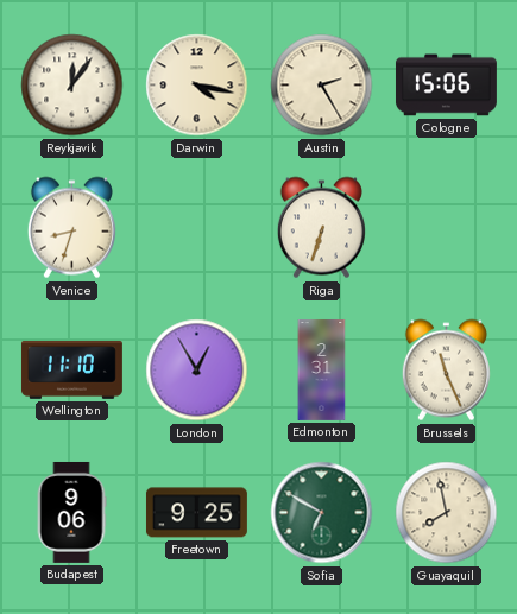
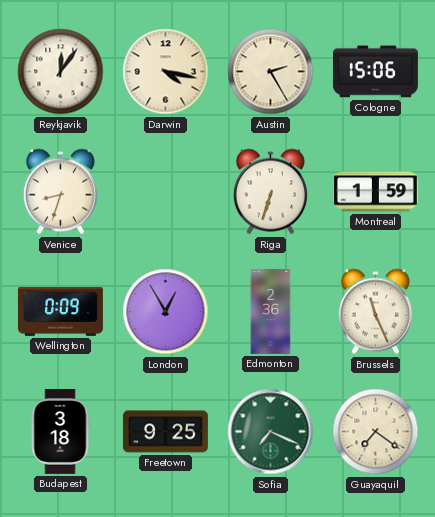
Montreal: none -> 1:59 (375, 192)
Wellington: 11:10 -> 0:09 (60, 312)
Edmonton: 2:31 -> 2:36 (271, 311)
Budapest: 9:06 -> 3:18 (60, 431)
Sofia: 6:50 -> 7:19 (271, 432)
Guayaquil: 7:58 -> 7:21 (376, 432)
